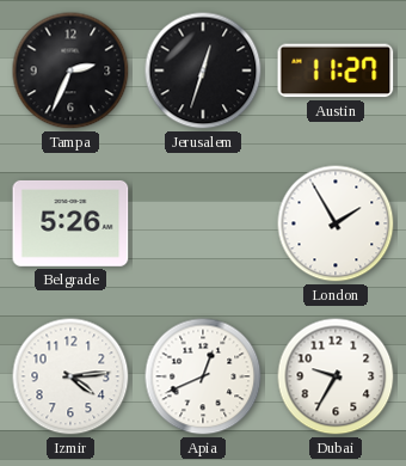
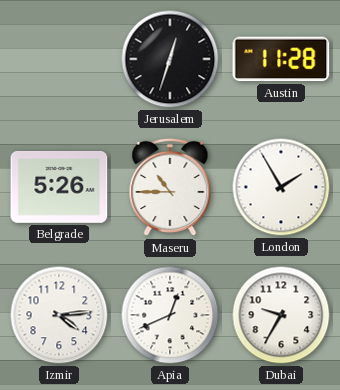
Tampa: 2:34 -> none (70, 70)
Austin: 11:27 -> 11:28 (281, 59)
Maseru: none -> 10:45 (170, 187)
